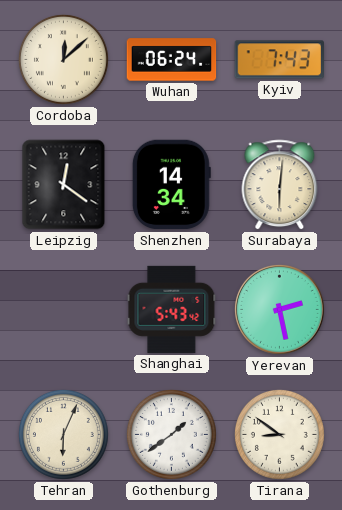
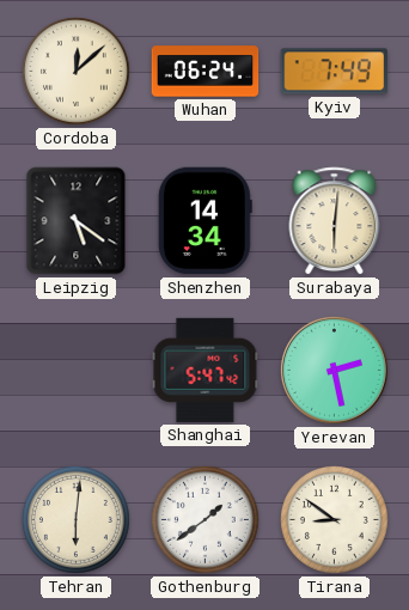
Kyiv: 7:43 -> 7:49 (334, 72)
Leipzig: 12:21 -> 5:21 (77, 221)
Shanghai: 5:43 -> 5:47 (206, 370)
Tehran: 6:04 -> 6:01 (75, 519)
